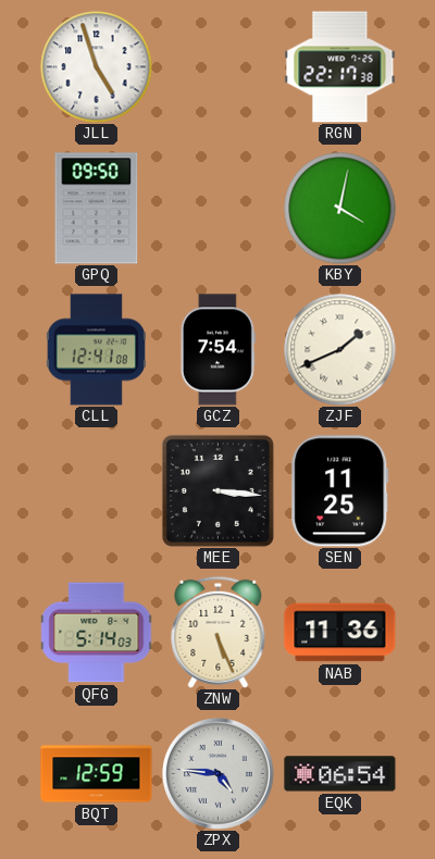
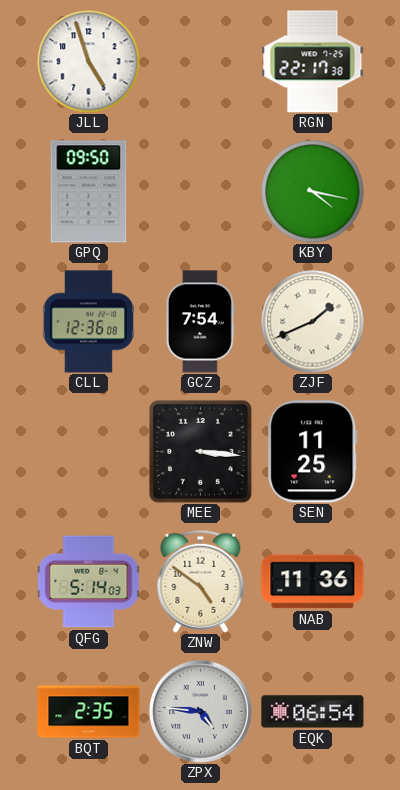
KBY: 4:02 -> 4:17 (313, 192)
CLL: 12:41 -> 12:36 (88, 322)
ZNW: 5:26 -> 4:51 (201, 581)
BQT: 12:59 -> 2:35 (89, 712)
